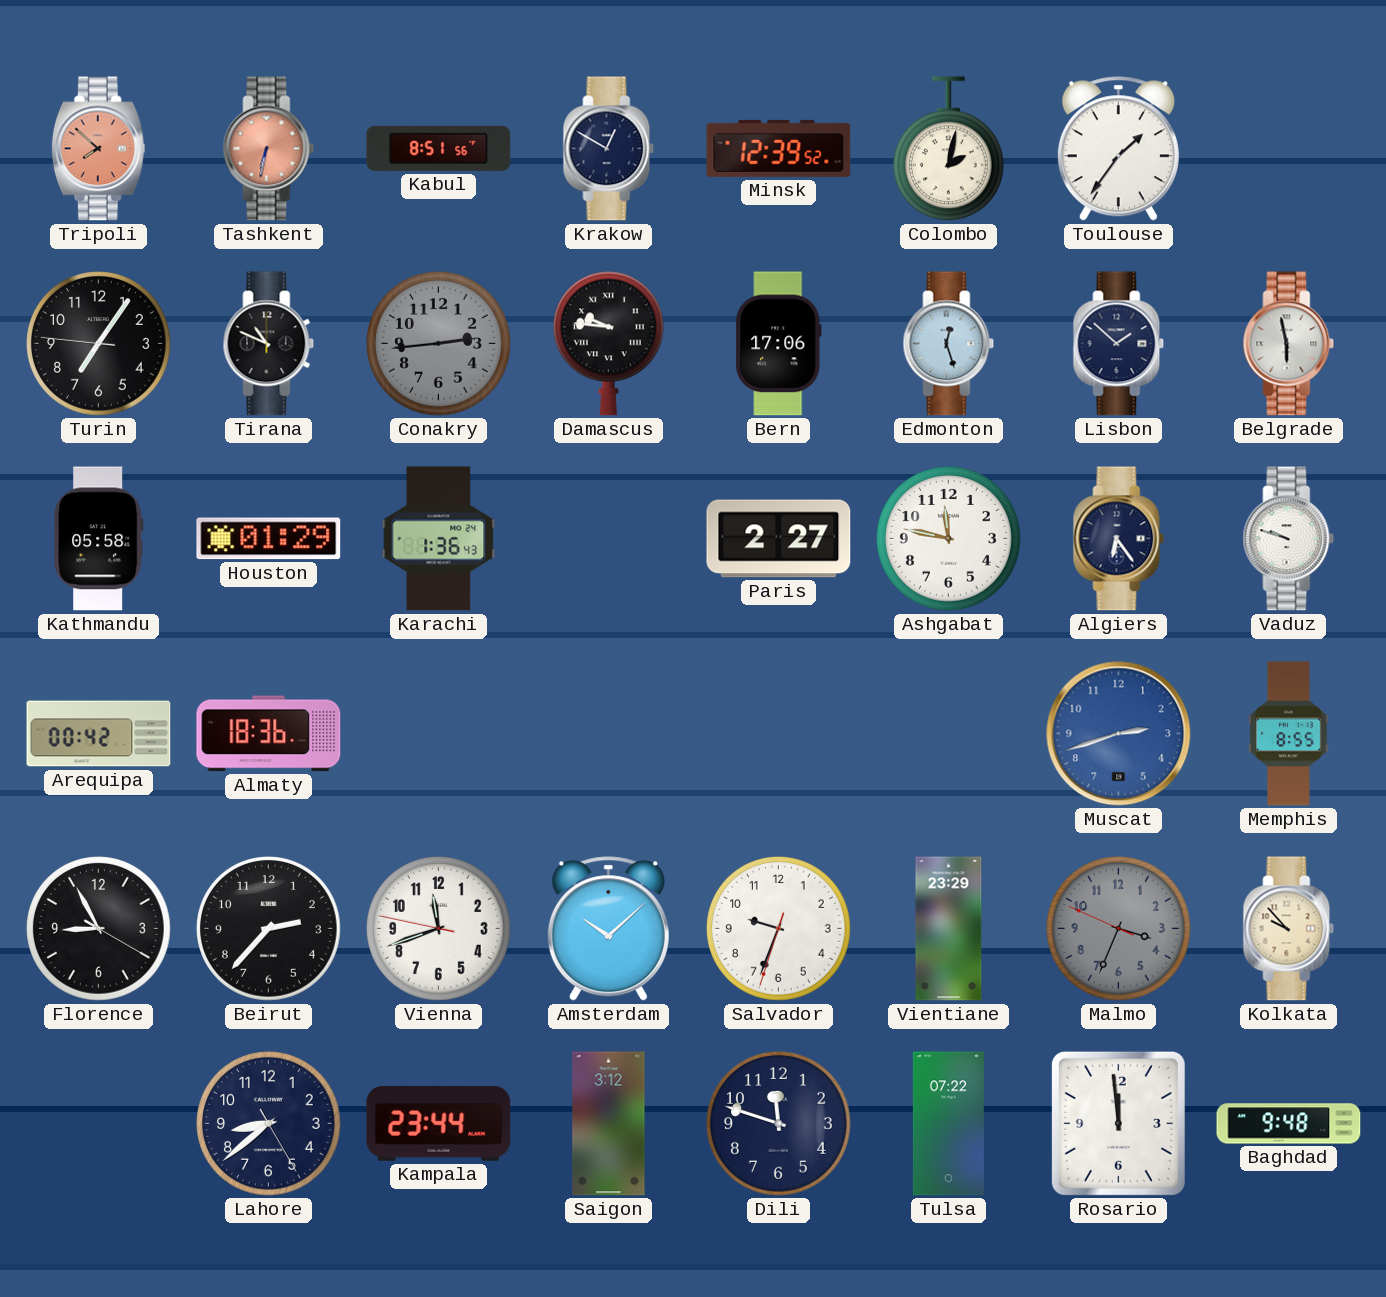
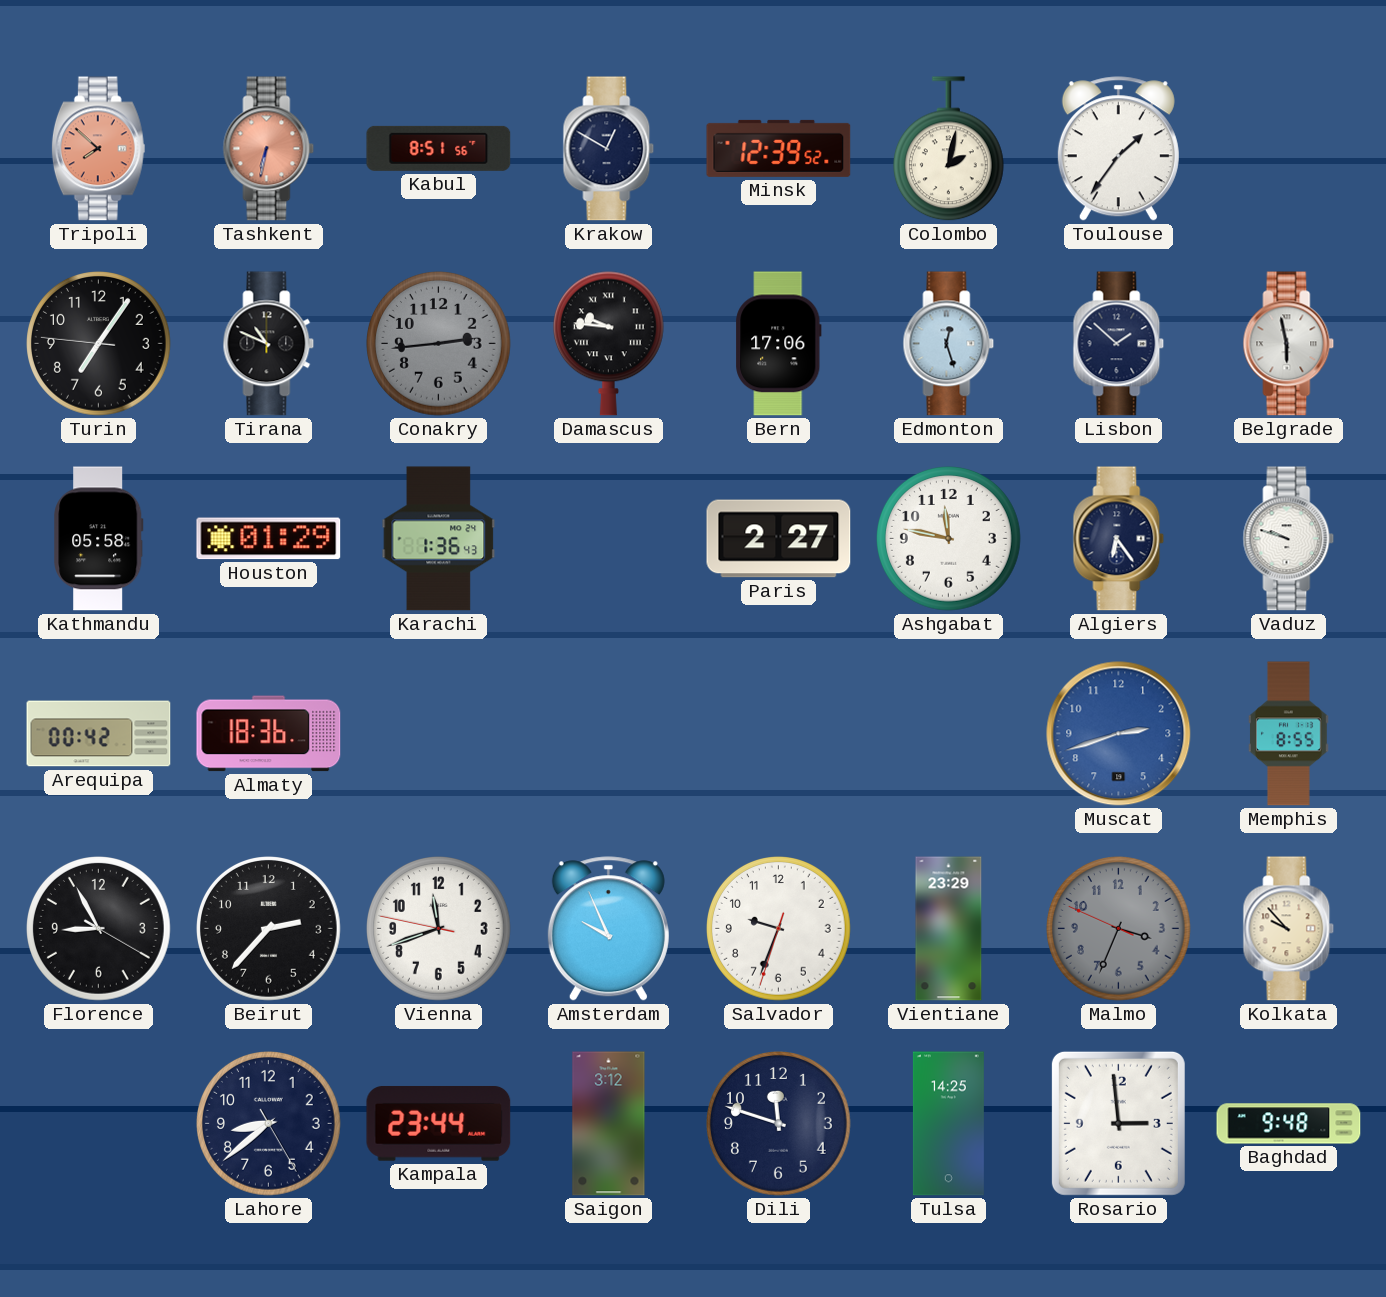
Amsterdam: 10:08 -> 9:56 (608, 929)
Tulsa: 07:22 -> 14:25 (948, 1124)
Rosario: 11:59 -> 2:59 (1118, 1123)
